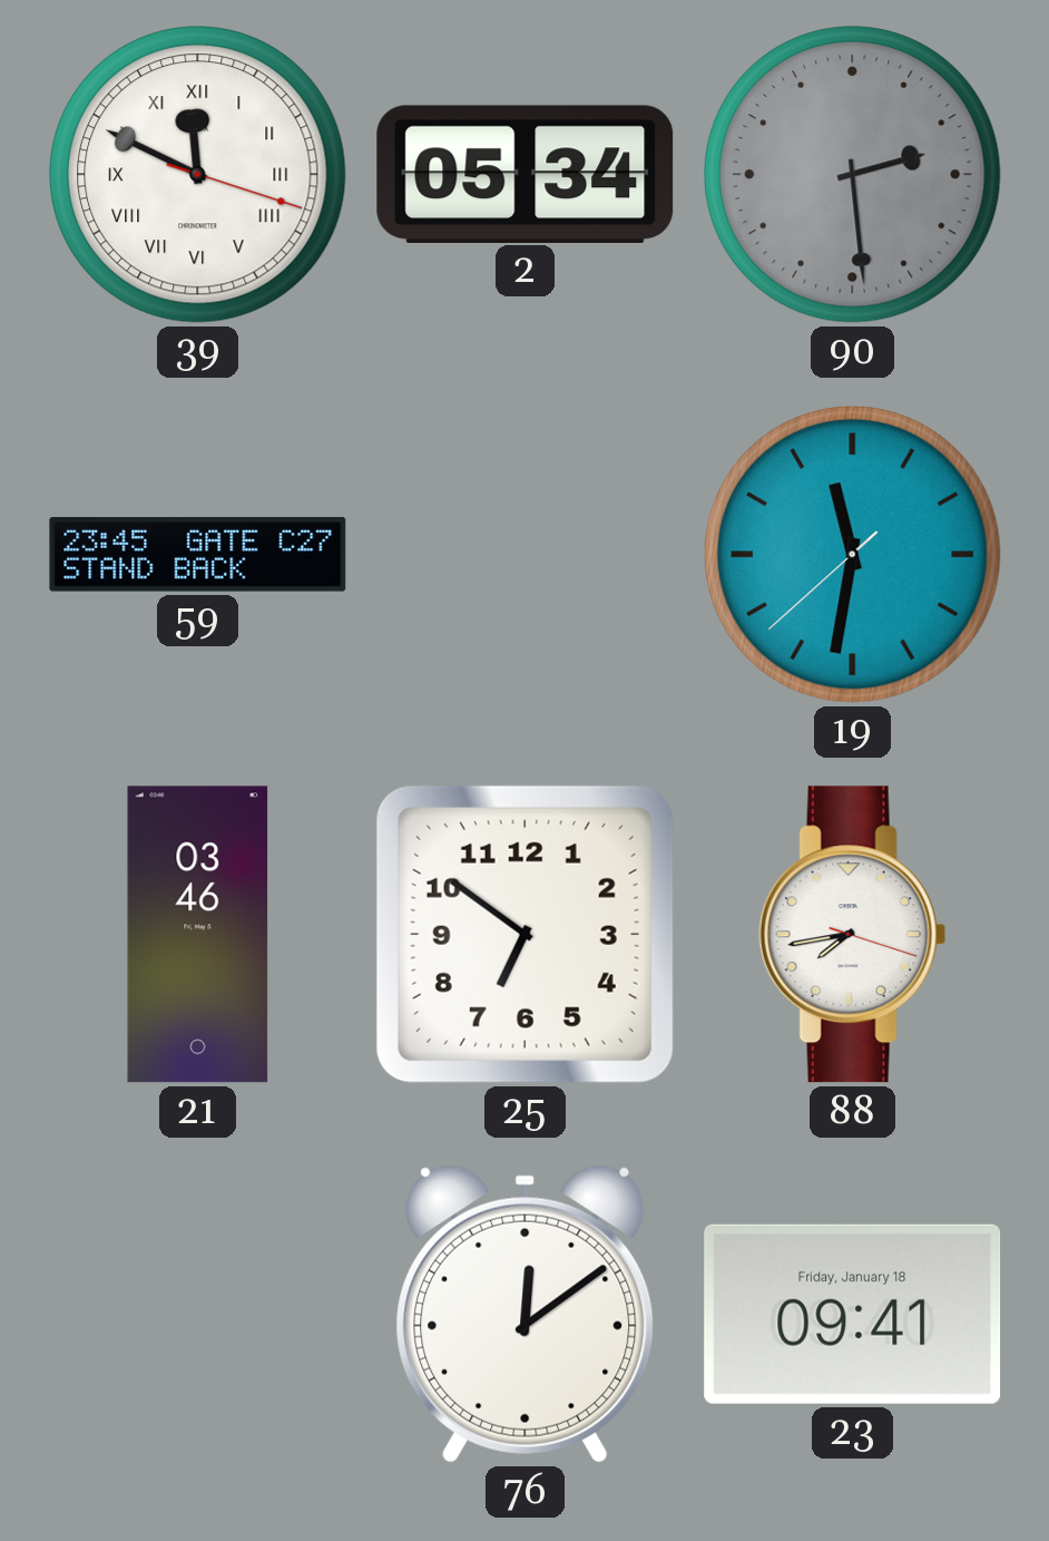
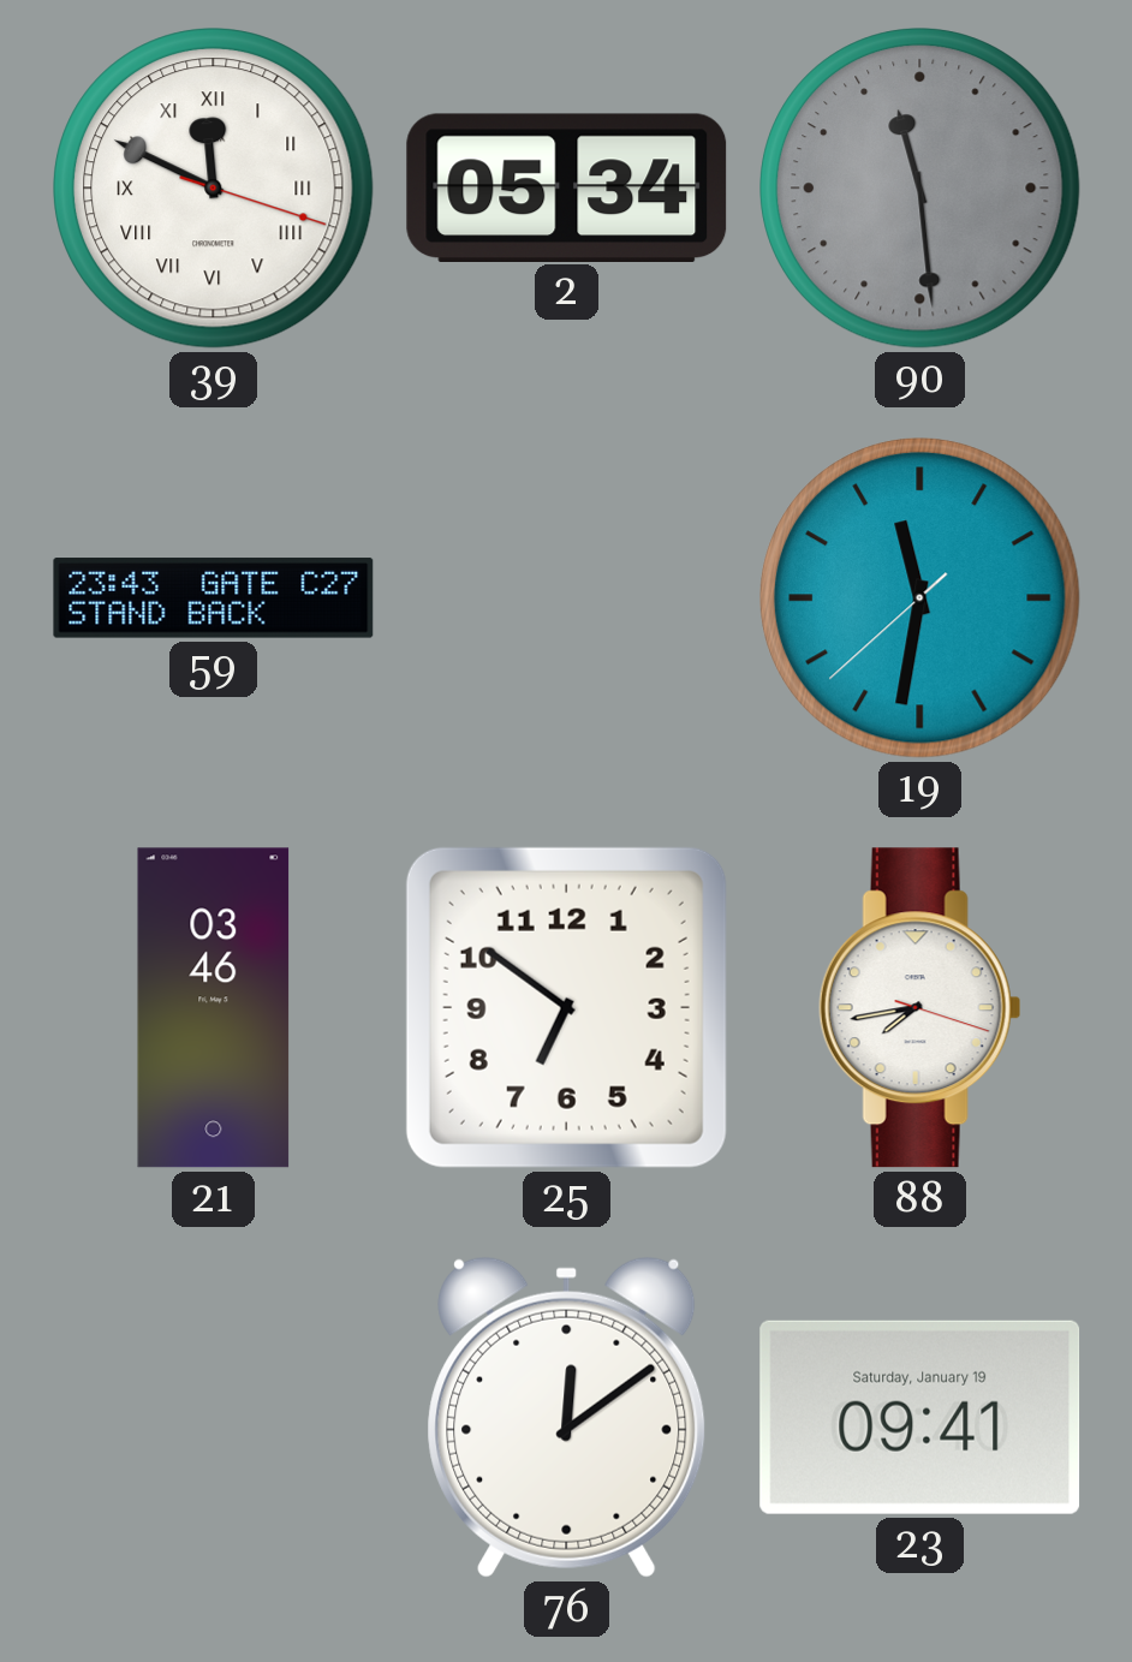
90: 2:29 -> 11:29 (921, 189)
59: 23:45 -> 23:43 (214, 598)
23 date: Friday, January 18 -> Saturday, January 19 (921, 1417)
